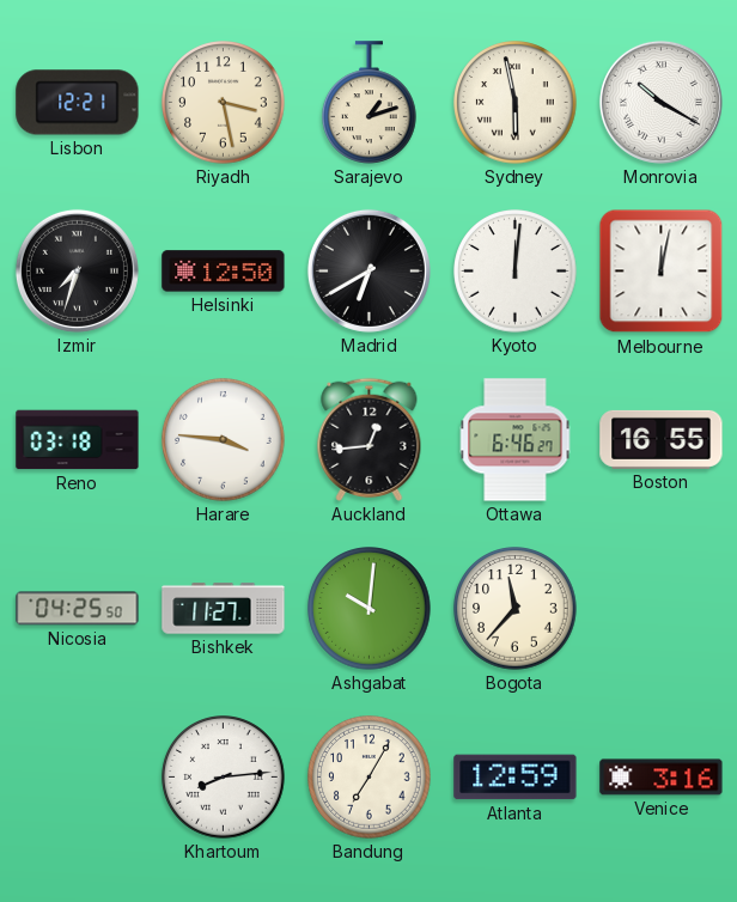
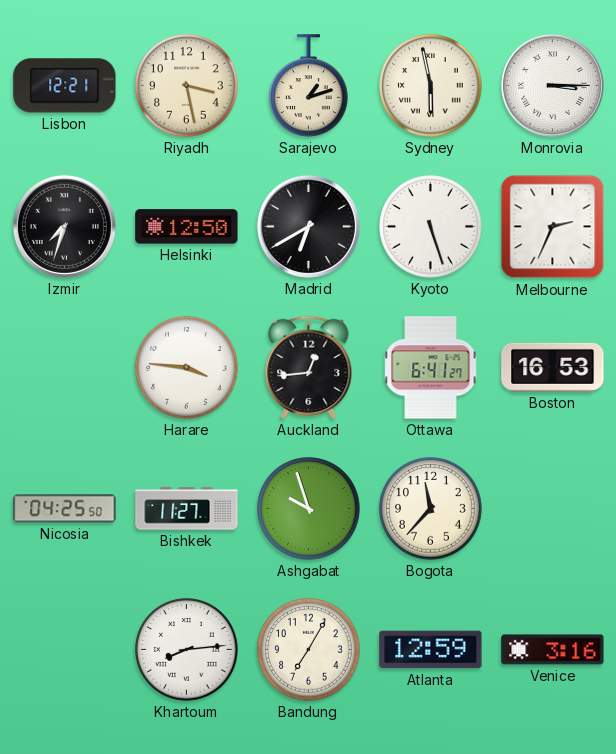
Monrovia: 10:20 -> 3:15 (552, 85)
Kyoto: 12:01 -> 5:27 (431, 227)
Melbourne: 12:02 -> 2:34 (553, 227)
Reno: 03:18 -> none (78, 440)
Ottawa: 6:46 -> 6:41 (431, 368)
Boston: 16:55 -> 16:53 (553, 367)
Ashgabat: 10:01 -> 9:57 (309, 509)
